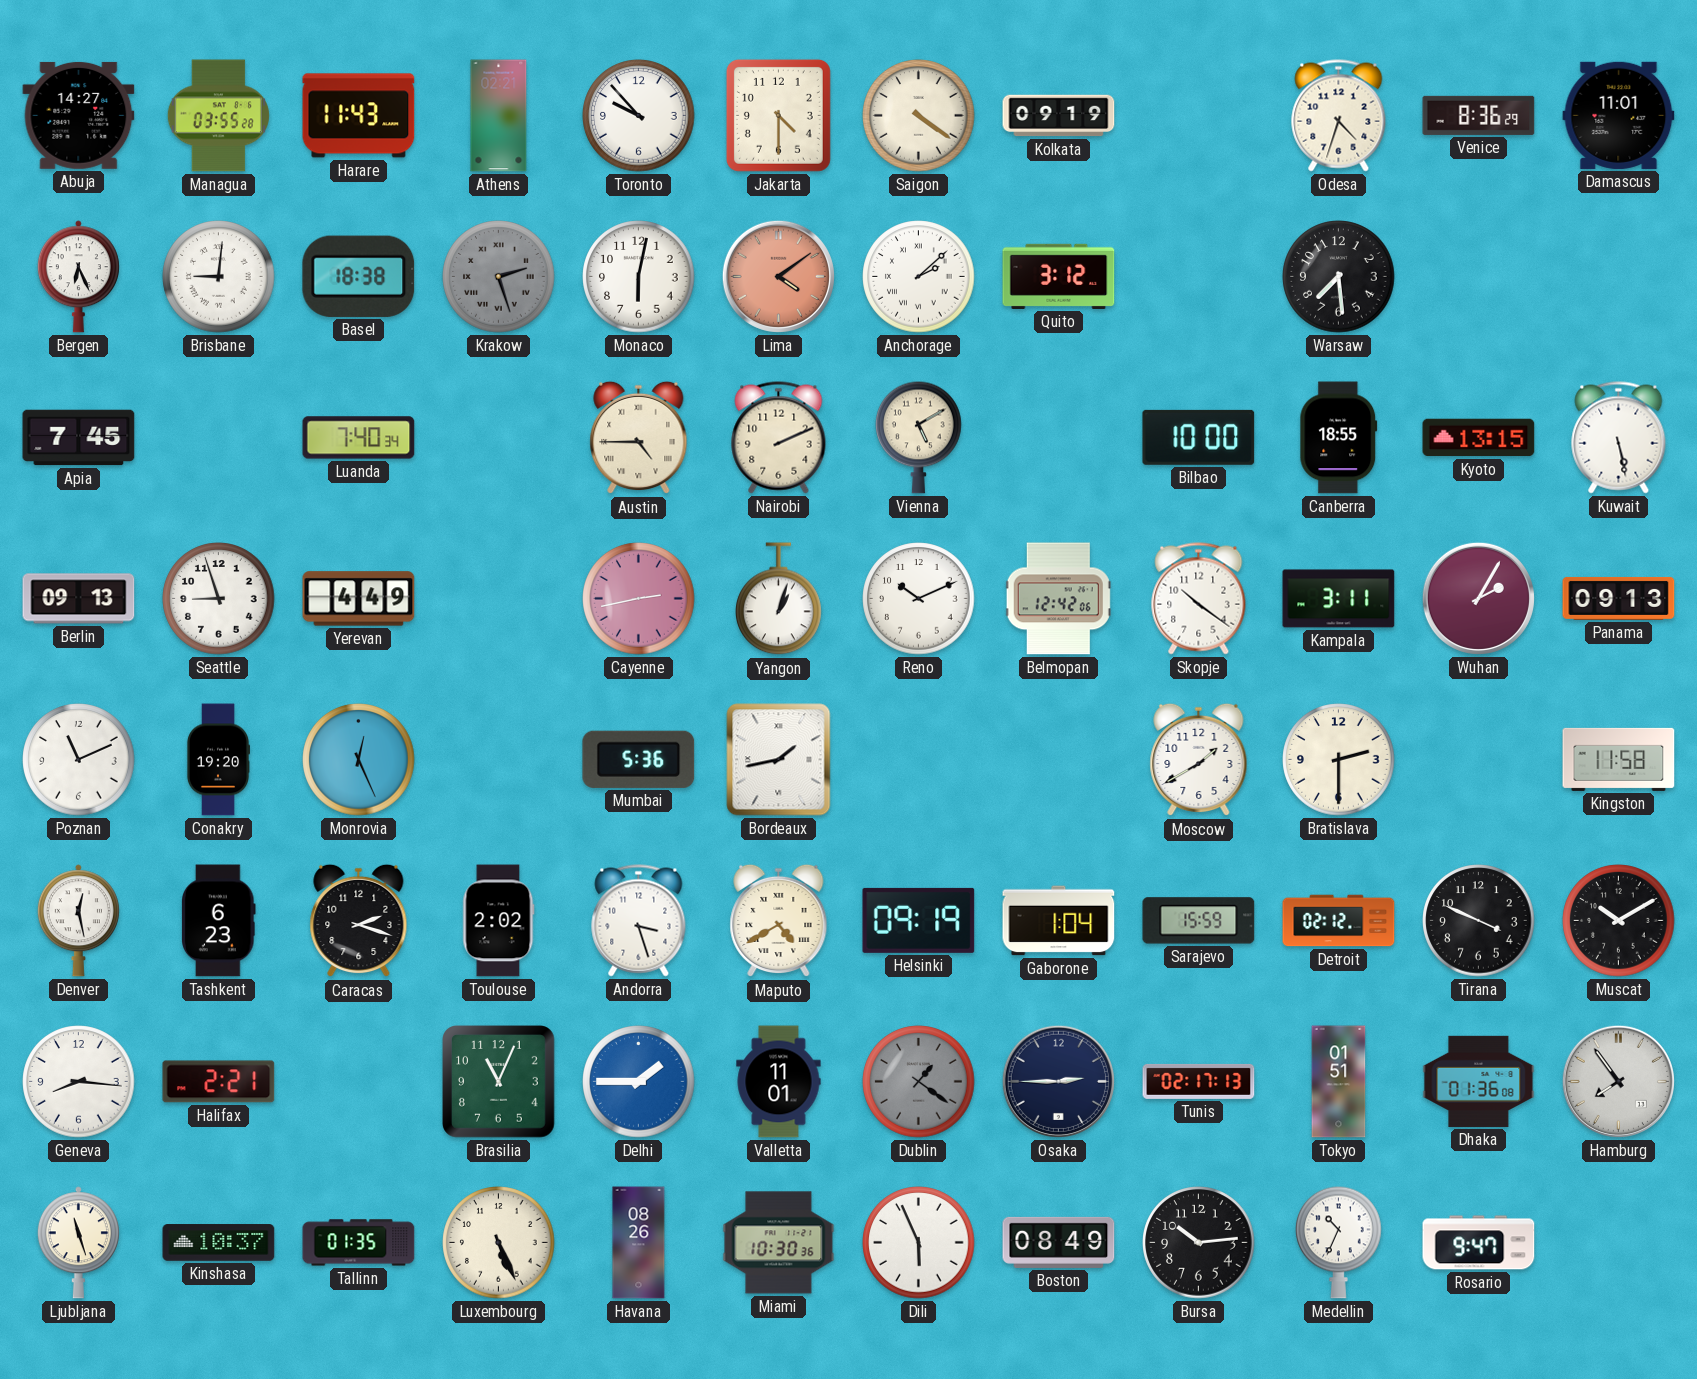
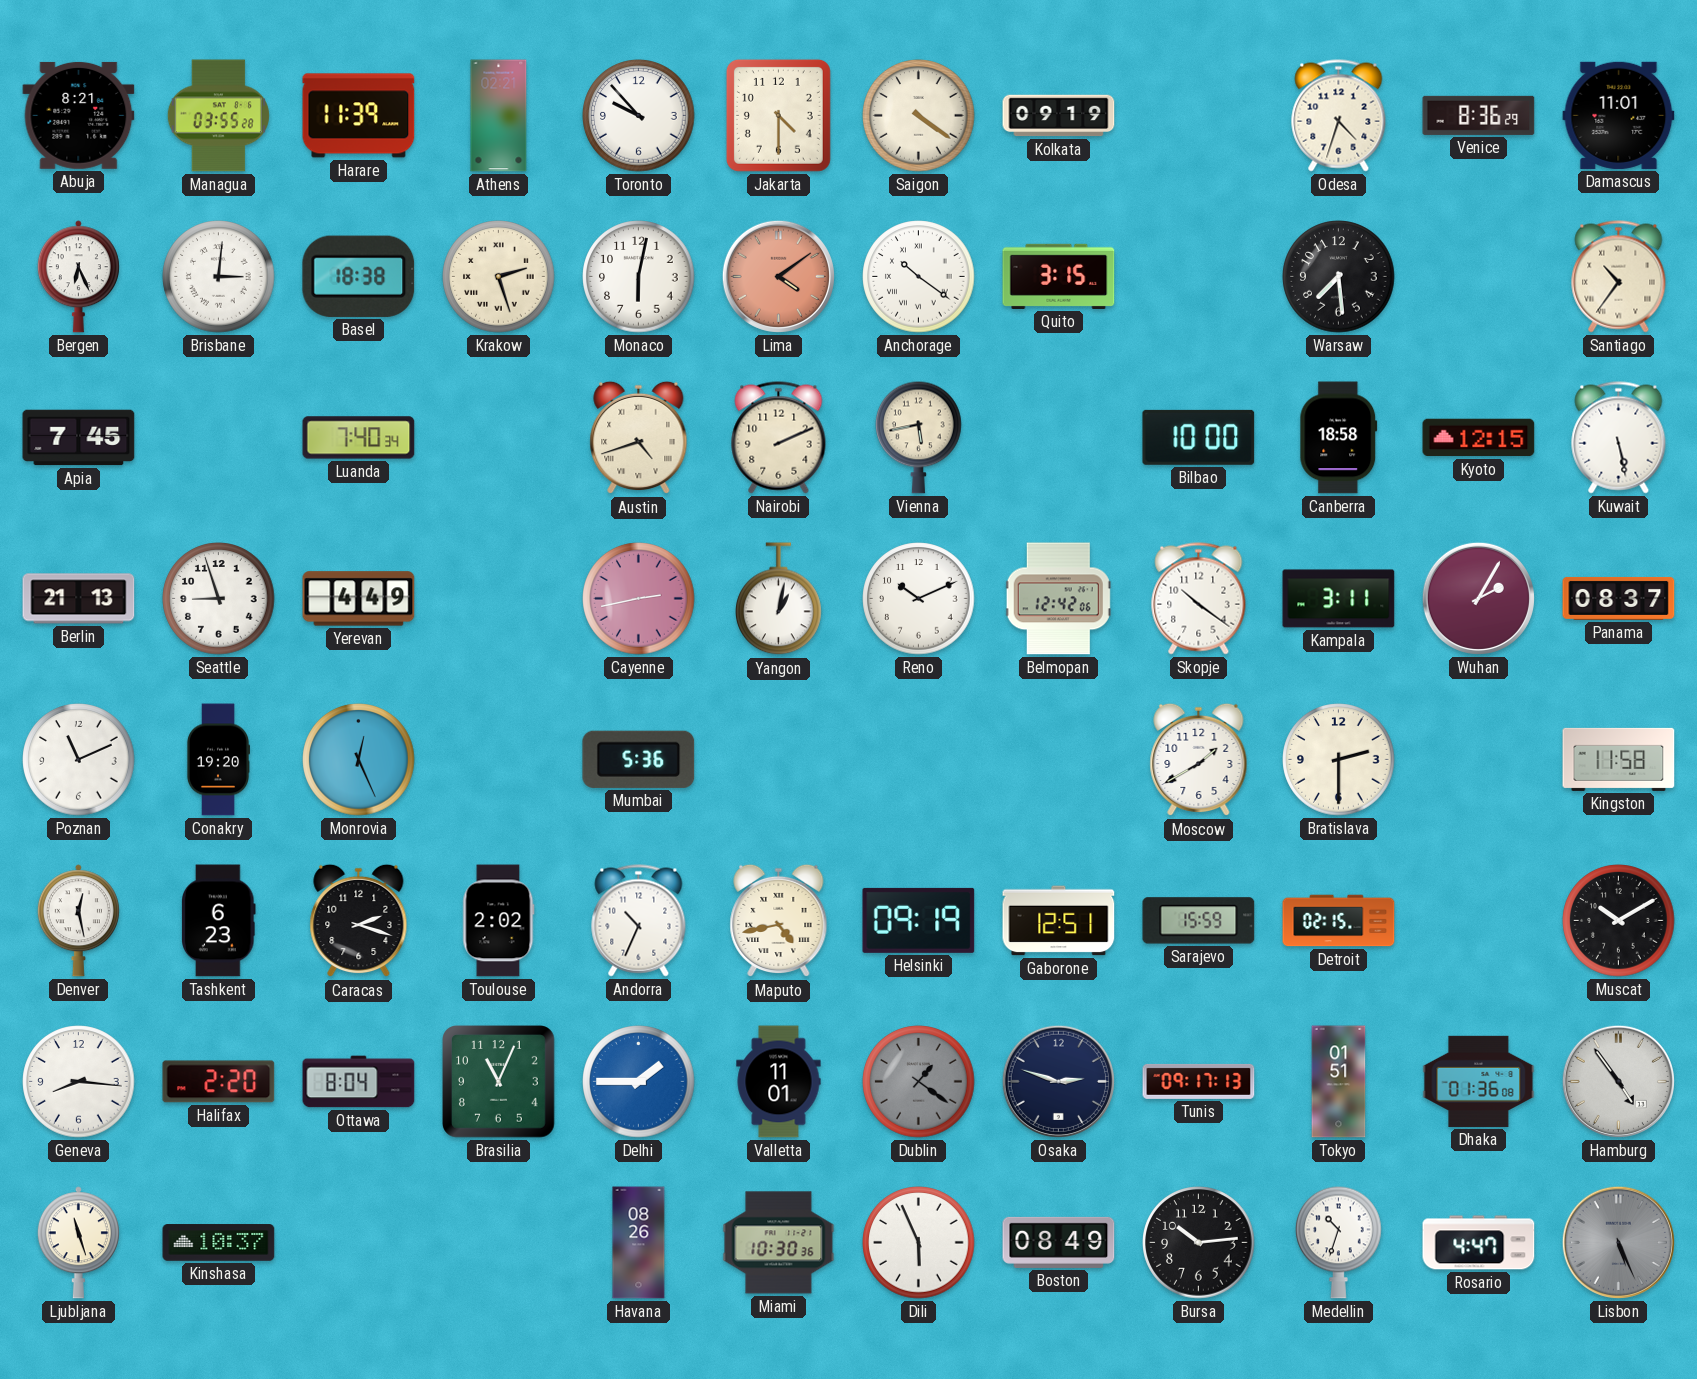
Abuja: 14:27 -> 8:21 (79, 115)
Harare: 11:43 -> 11:39 (359, 116)
Brisbane: 9:01 -> 3:01 (219, 277)
Krakow dial: grey -> cream (499, 277)
Anchorage: 2:08 -> 10:21 (919, 277)
Quito: 3:12 -> 3:15 (1059, 276)
Santiago: none -> 10:36 (1619, 277)
Austin: 4:45 -> 4:42 (639, 438)
Vienna: 5:10 -> 5:43 (919, 437)
Canberra: 18:55 -> 18:58 (1339, 438)
Kyoto: 13:15 -> 12:15 (1479, 438)
Berlin: 09:13 -> 21:13 (79, 599)
Yangon: 1:03 -> 1:02 (779, 599)
Panama: 09:13 -> 08:37 (1619, 598)
Bordeaux: 1:43 -> none (779, 760)
Andorra: 3:27 -> 10:34 (639, 921)
Maputo: 4:40 -> 4:43 (779, 921)
Gaborone: 1:04 -> 12:51 (1059, 921)
Detroit: 02:12 -> 02:15 (1339, 921)
Tirana: 3:49 -> none (1479, 921)
Halifax: 2:21 -> 2:20 (219, 1082)
Ottawa: none -> 8:04 (359, 1082)
Osaka: 2:45 -> 2:48 (1058, 1081)
Tunis: 02:17 -> 09:17 (1199, 1081)
Hamburg: 7:54 -> 4:54 (1618, 1081)
Tallinn: 01:35 -> none (359, 1243)
Luxembourg: 5:26 -> none (499, 1243)
Medellin: 10:34 -> 10:33 (1339, 1242)
Rosario: 9:47 -> 4:47 (1479, 1243)
Lisbon: none -> 5:26 (1618, 1242)
